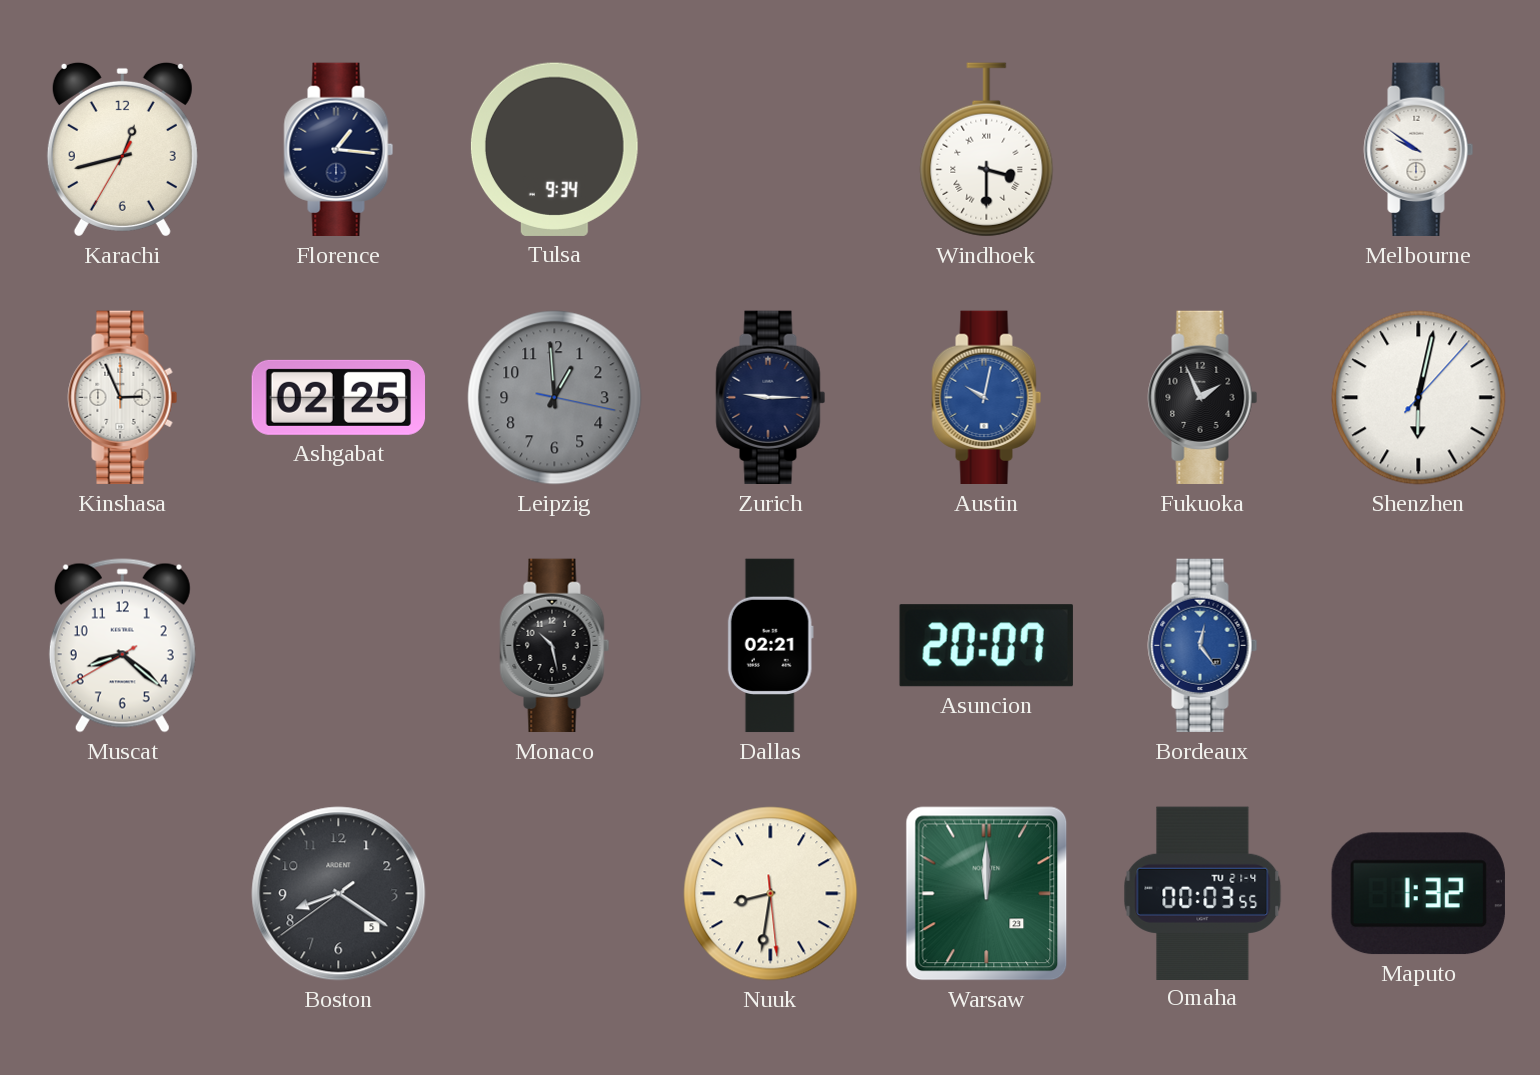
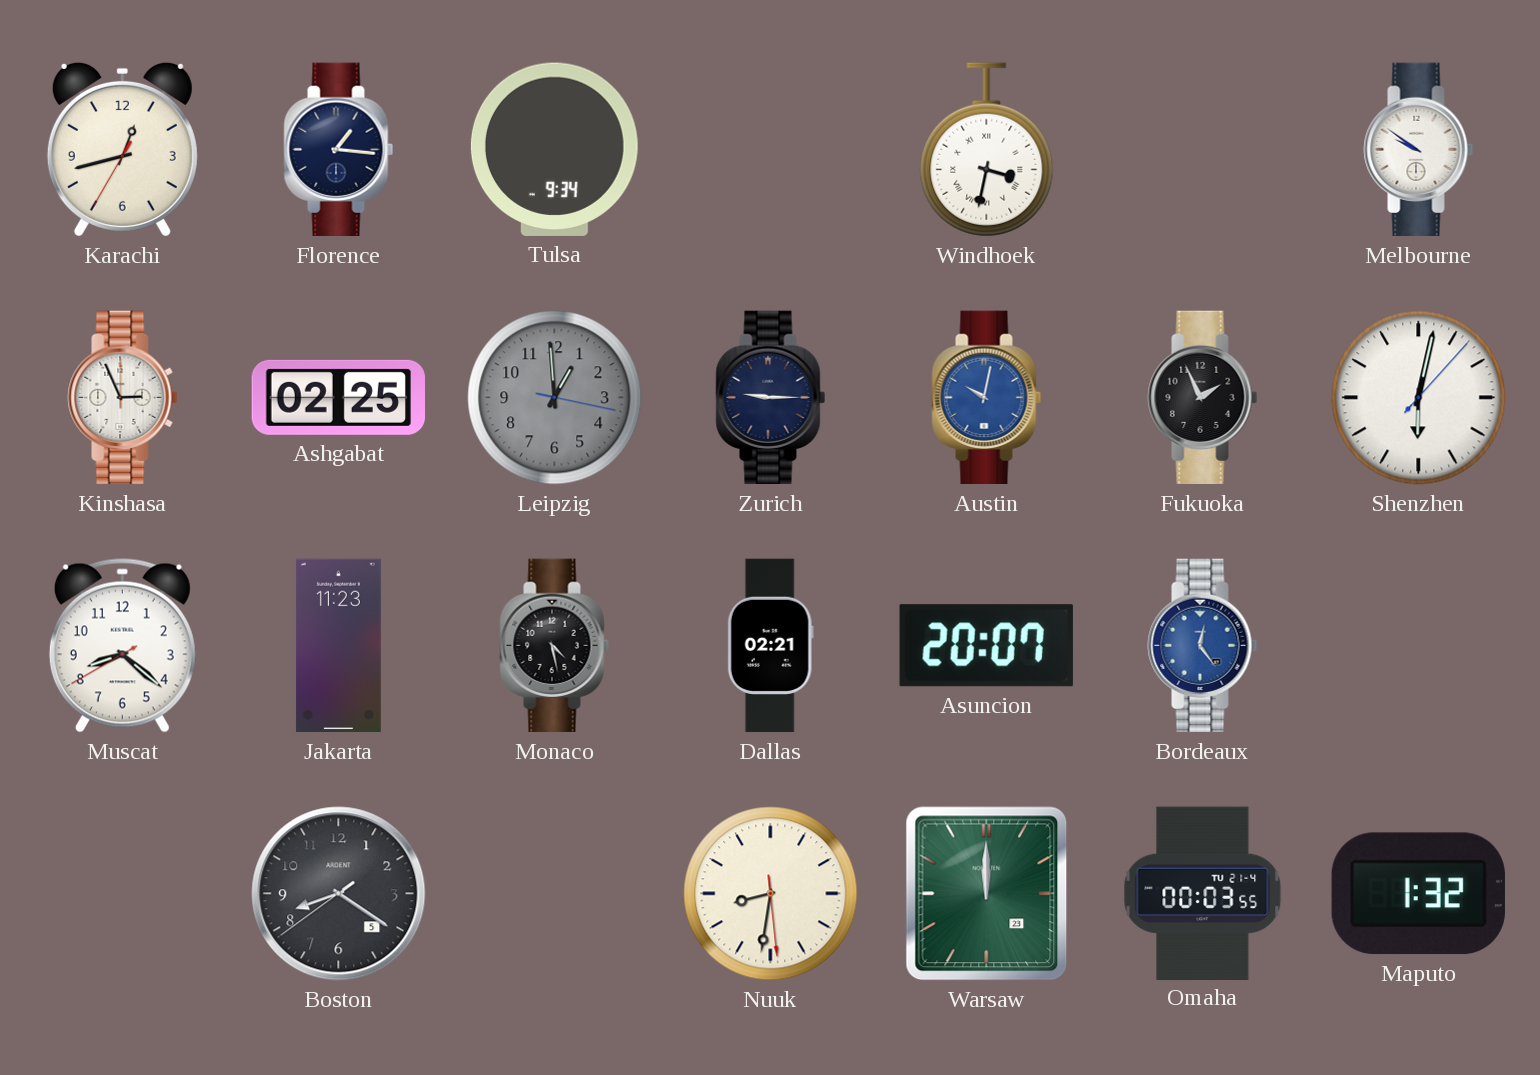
Windhoek: 3:30 -> 3:32 (987, 150)
Jakarta: none -> 11:23 (338, 646)
Monaco: 10:28 -> 4:28 (555, 646)
